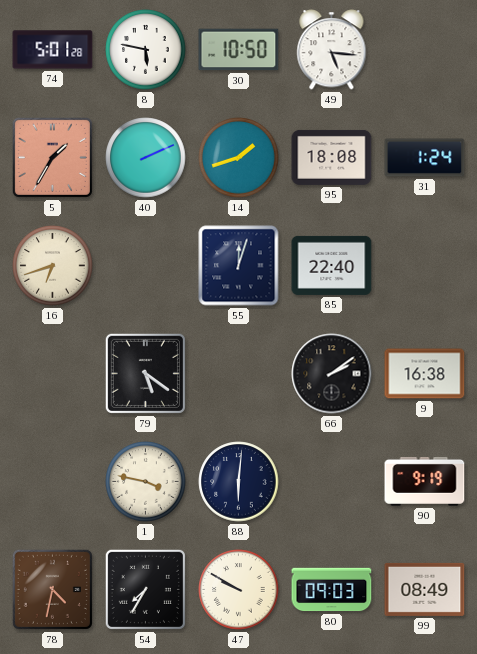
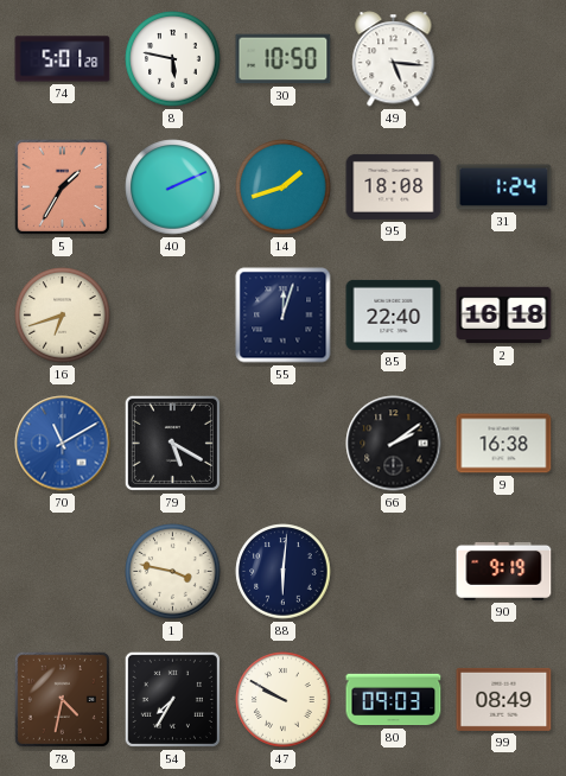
2: none -> 16:18 (504, 316)
70: none -> 11:10 (63, 444)
79: 5:21 -> 5:20 (172, 443)
